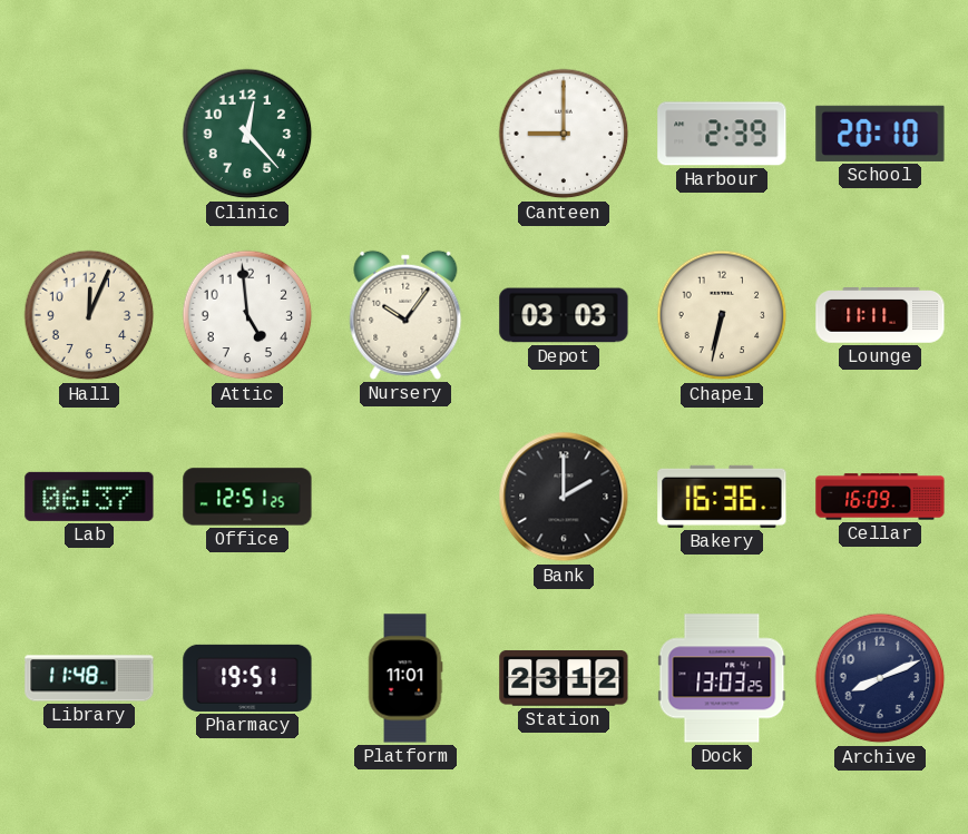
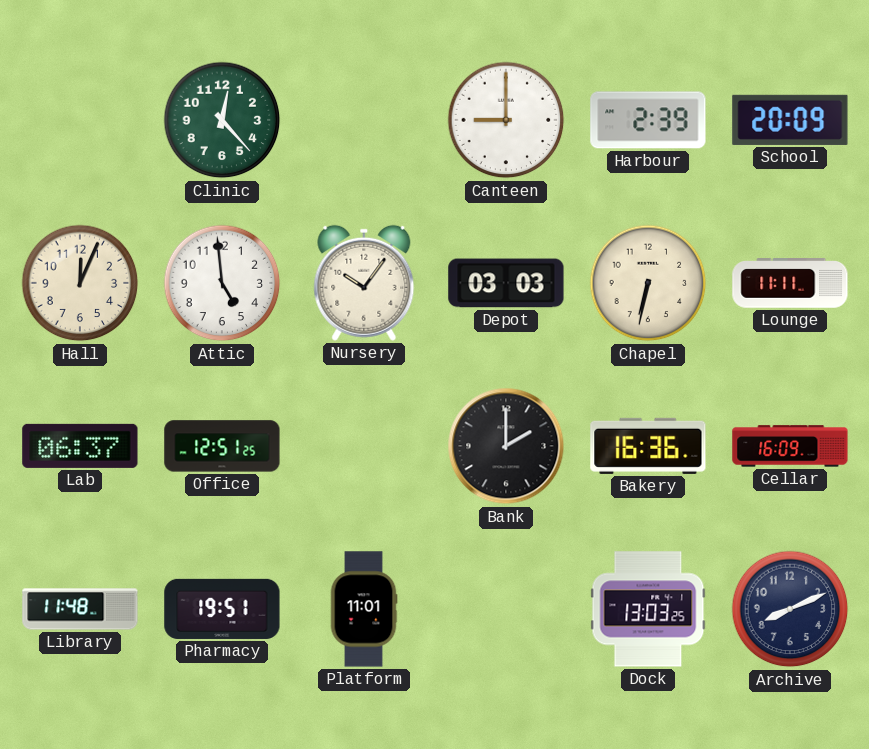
School: 20:10 -> 20:09 (790, 120)
Station: 23:12 -> none (564, 678)
